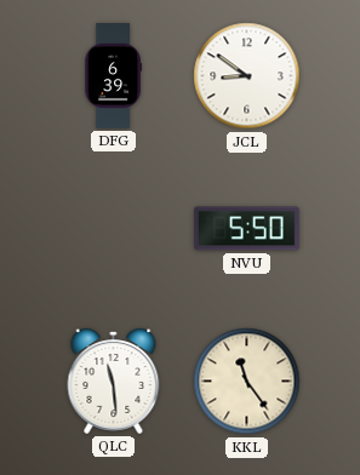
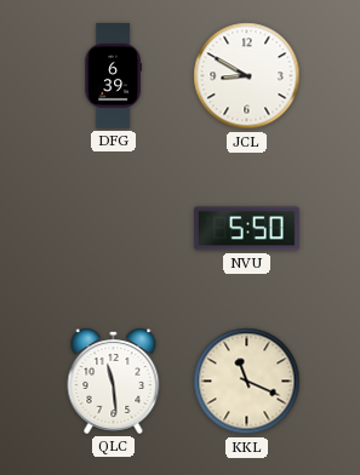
JCL: 8:51 -> 8:50 (247, 76)
KKL: 11:24 -> 11:19 (247, 382)
